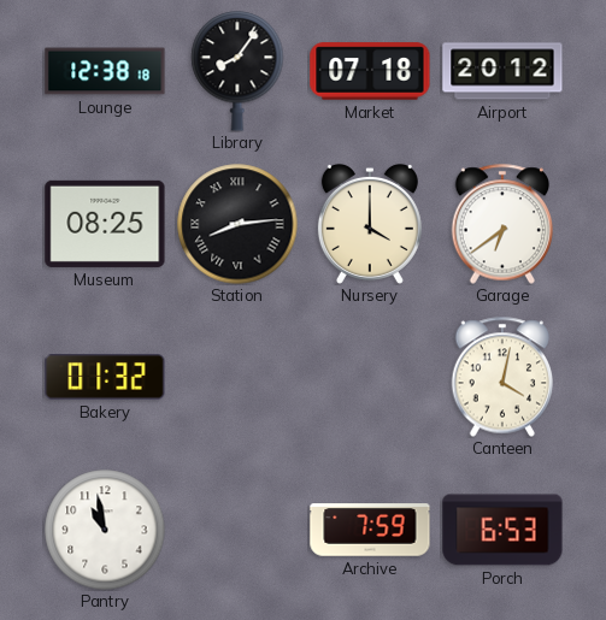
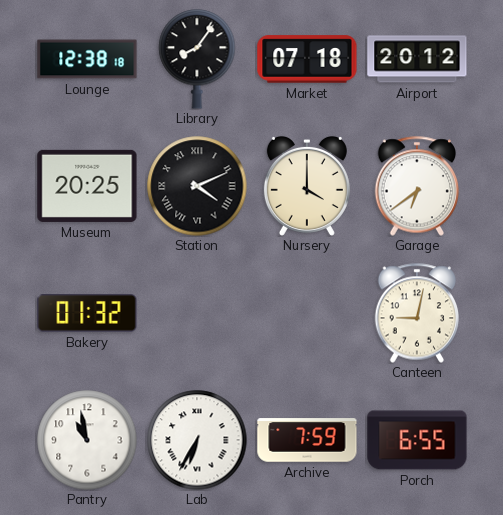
Museum: 08:25 -> 20:25 (87, 186)
Station: 8:14 -> 4:11 (197, 186)
Canteen: 4:02 -> 9:02 (417, 313)
Lab: none -> 6:35 (197, 440)
Porch: 6:53 -> 6:55 (417, 440)
